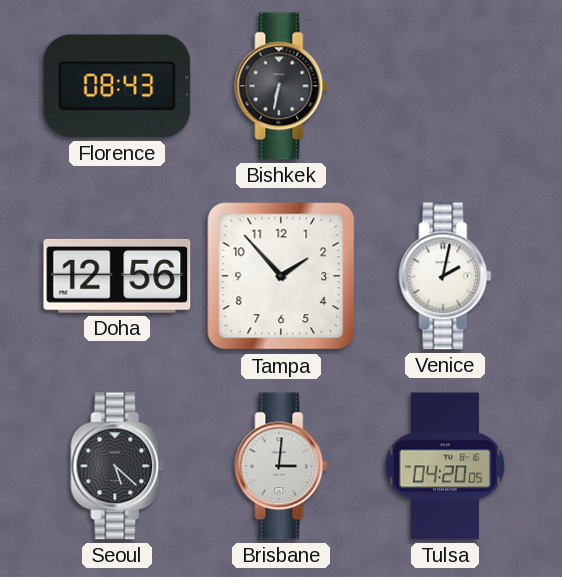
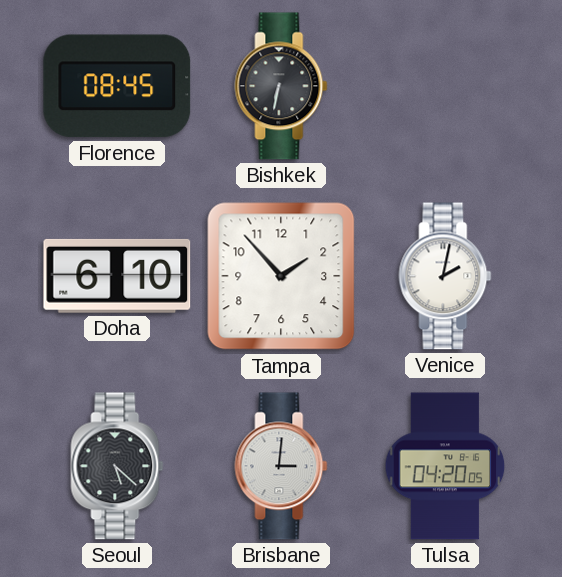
Florence: 08:43 -> 08:45 (117, 86)
Doha: 12:56 -> 6:10 (117, 276)
